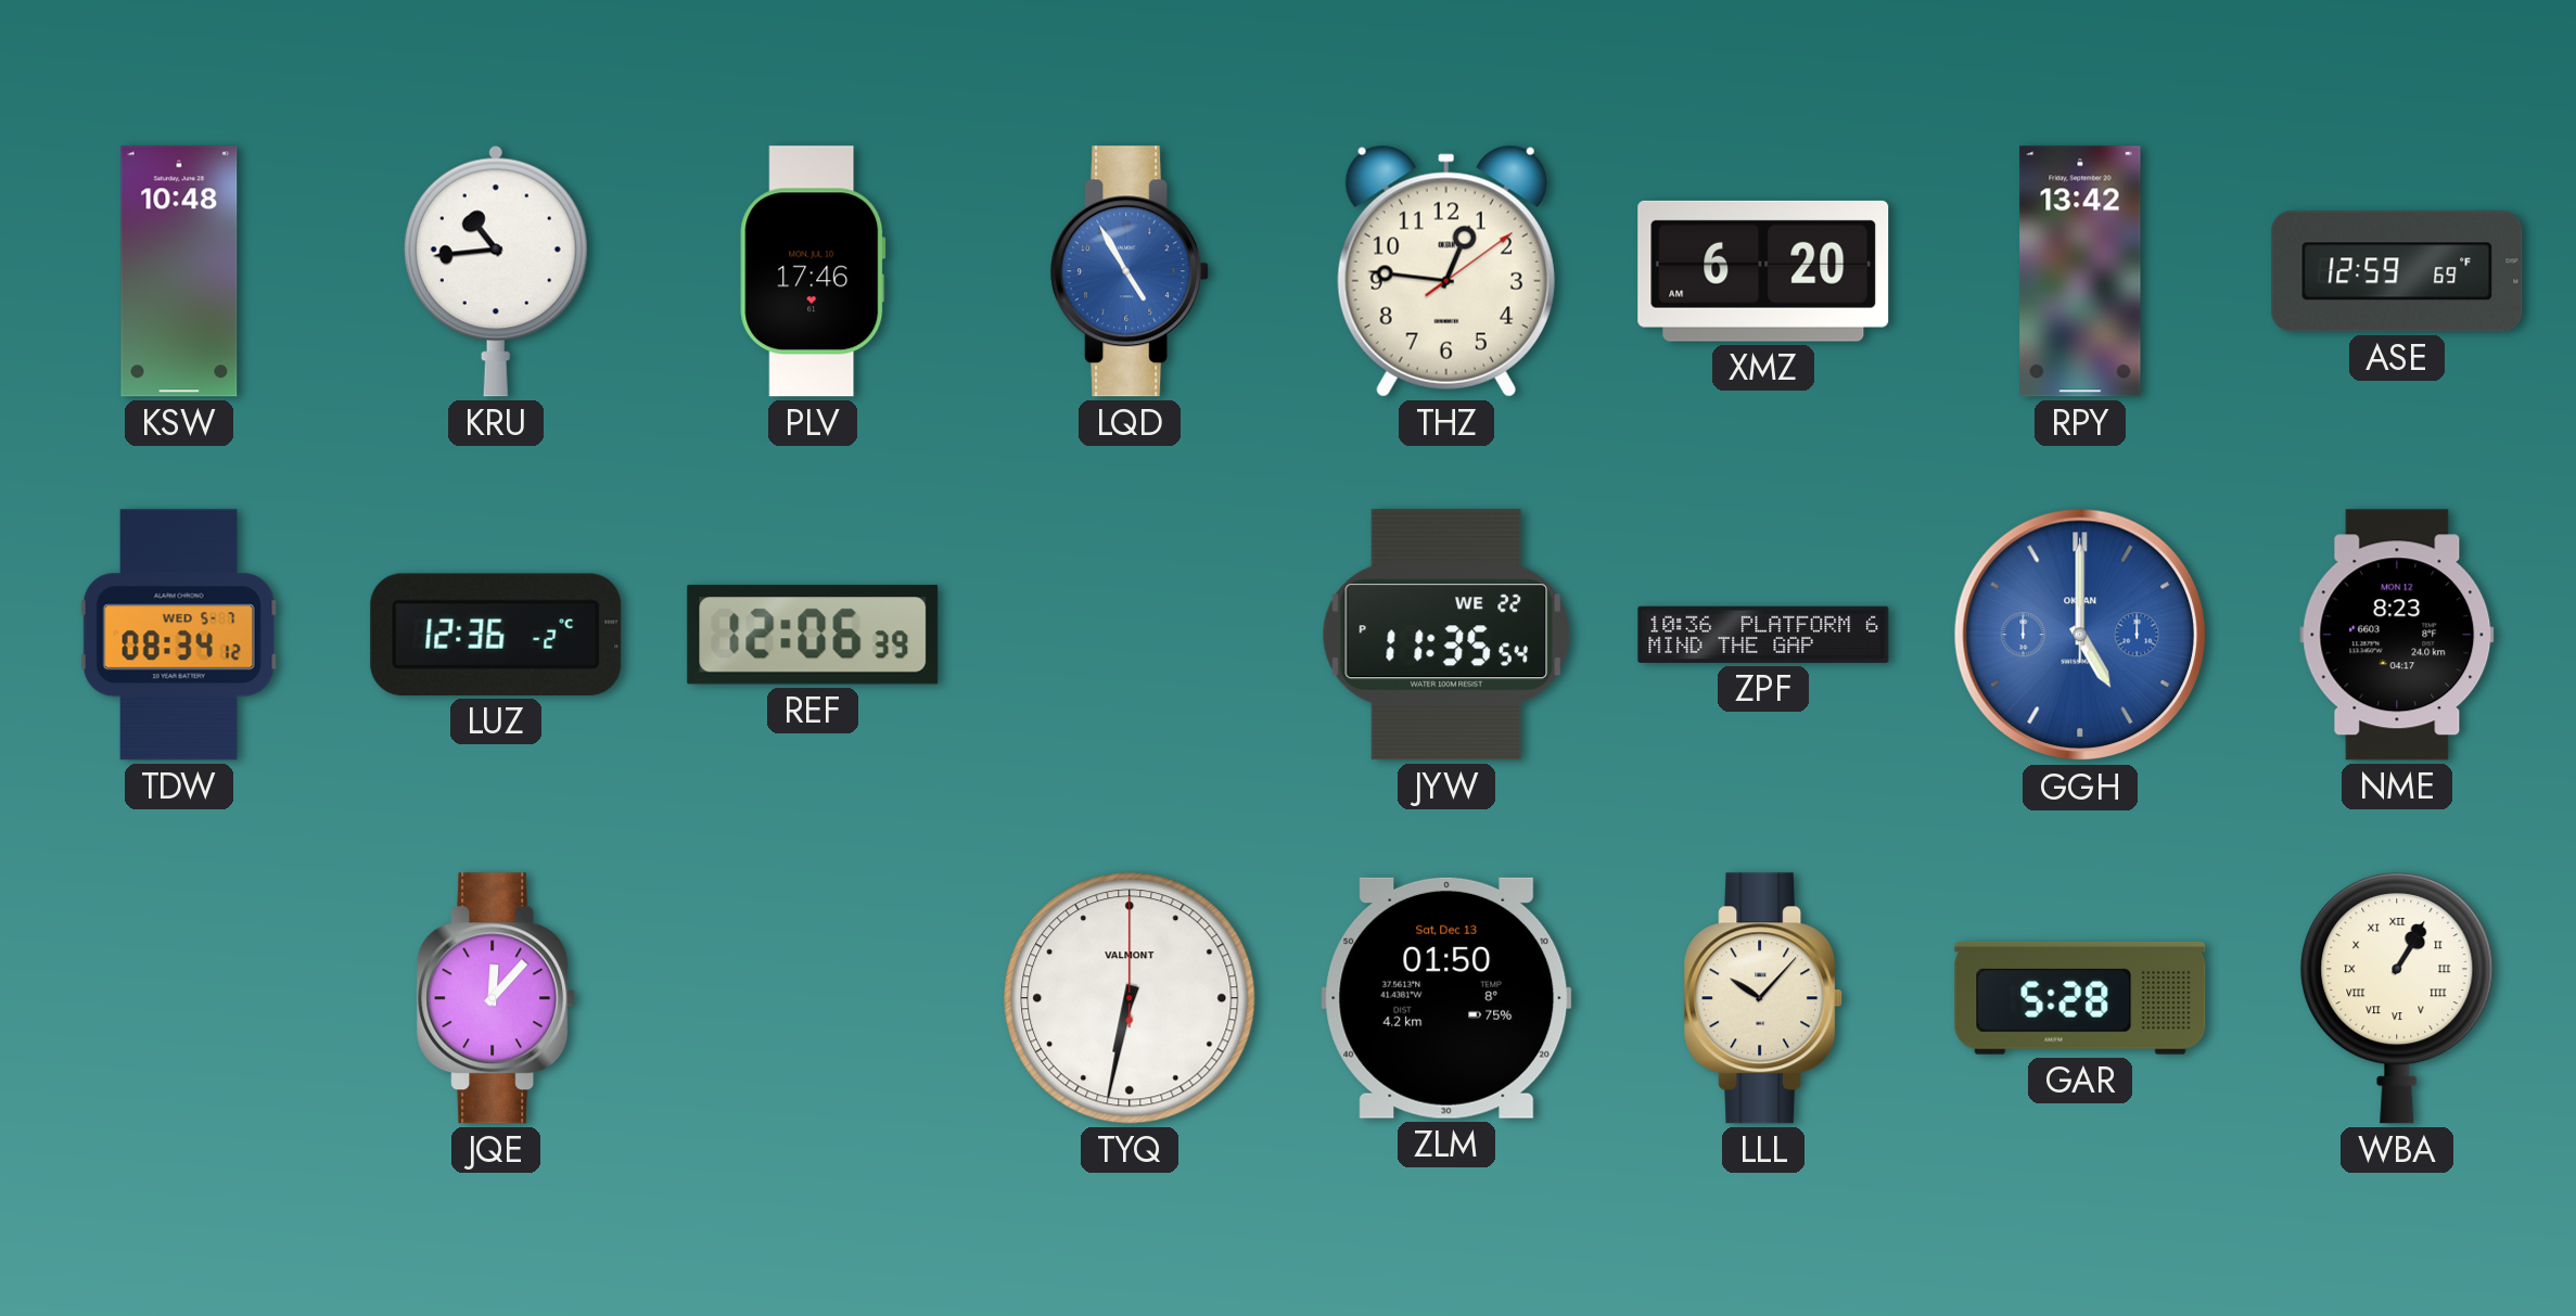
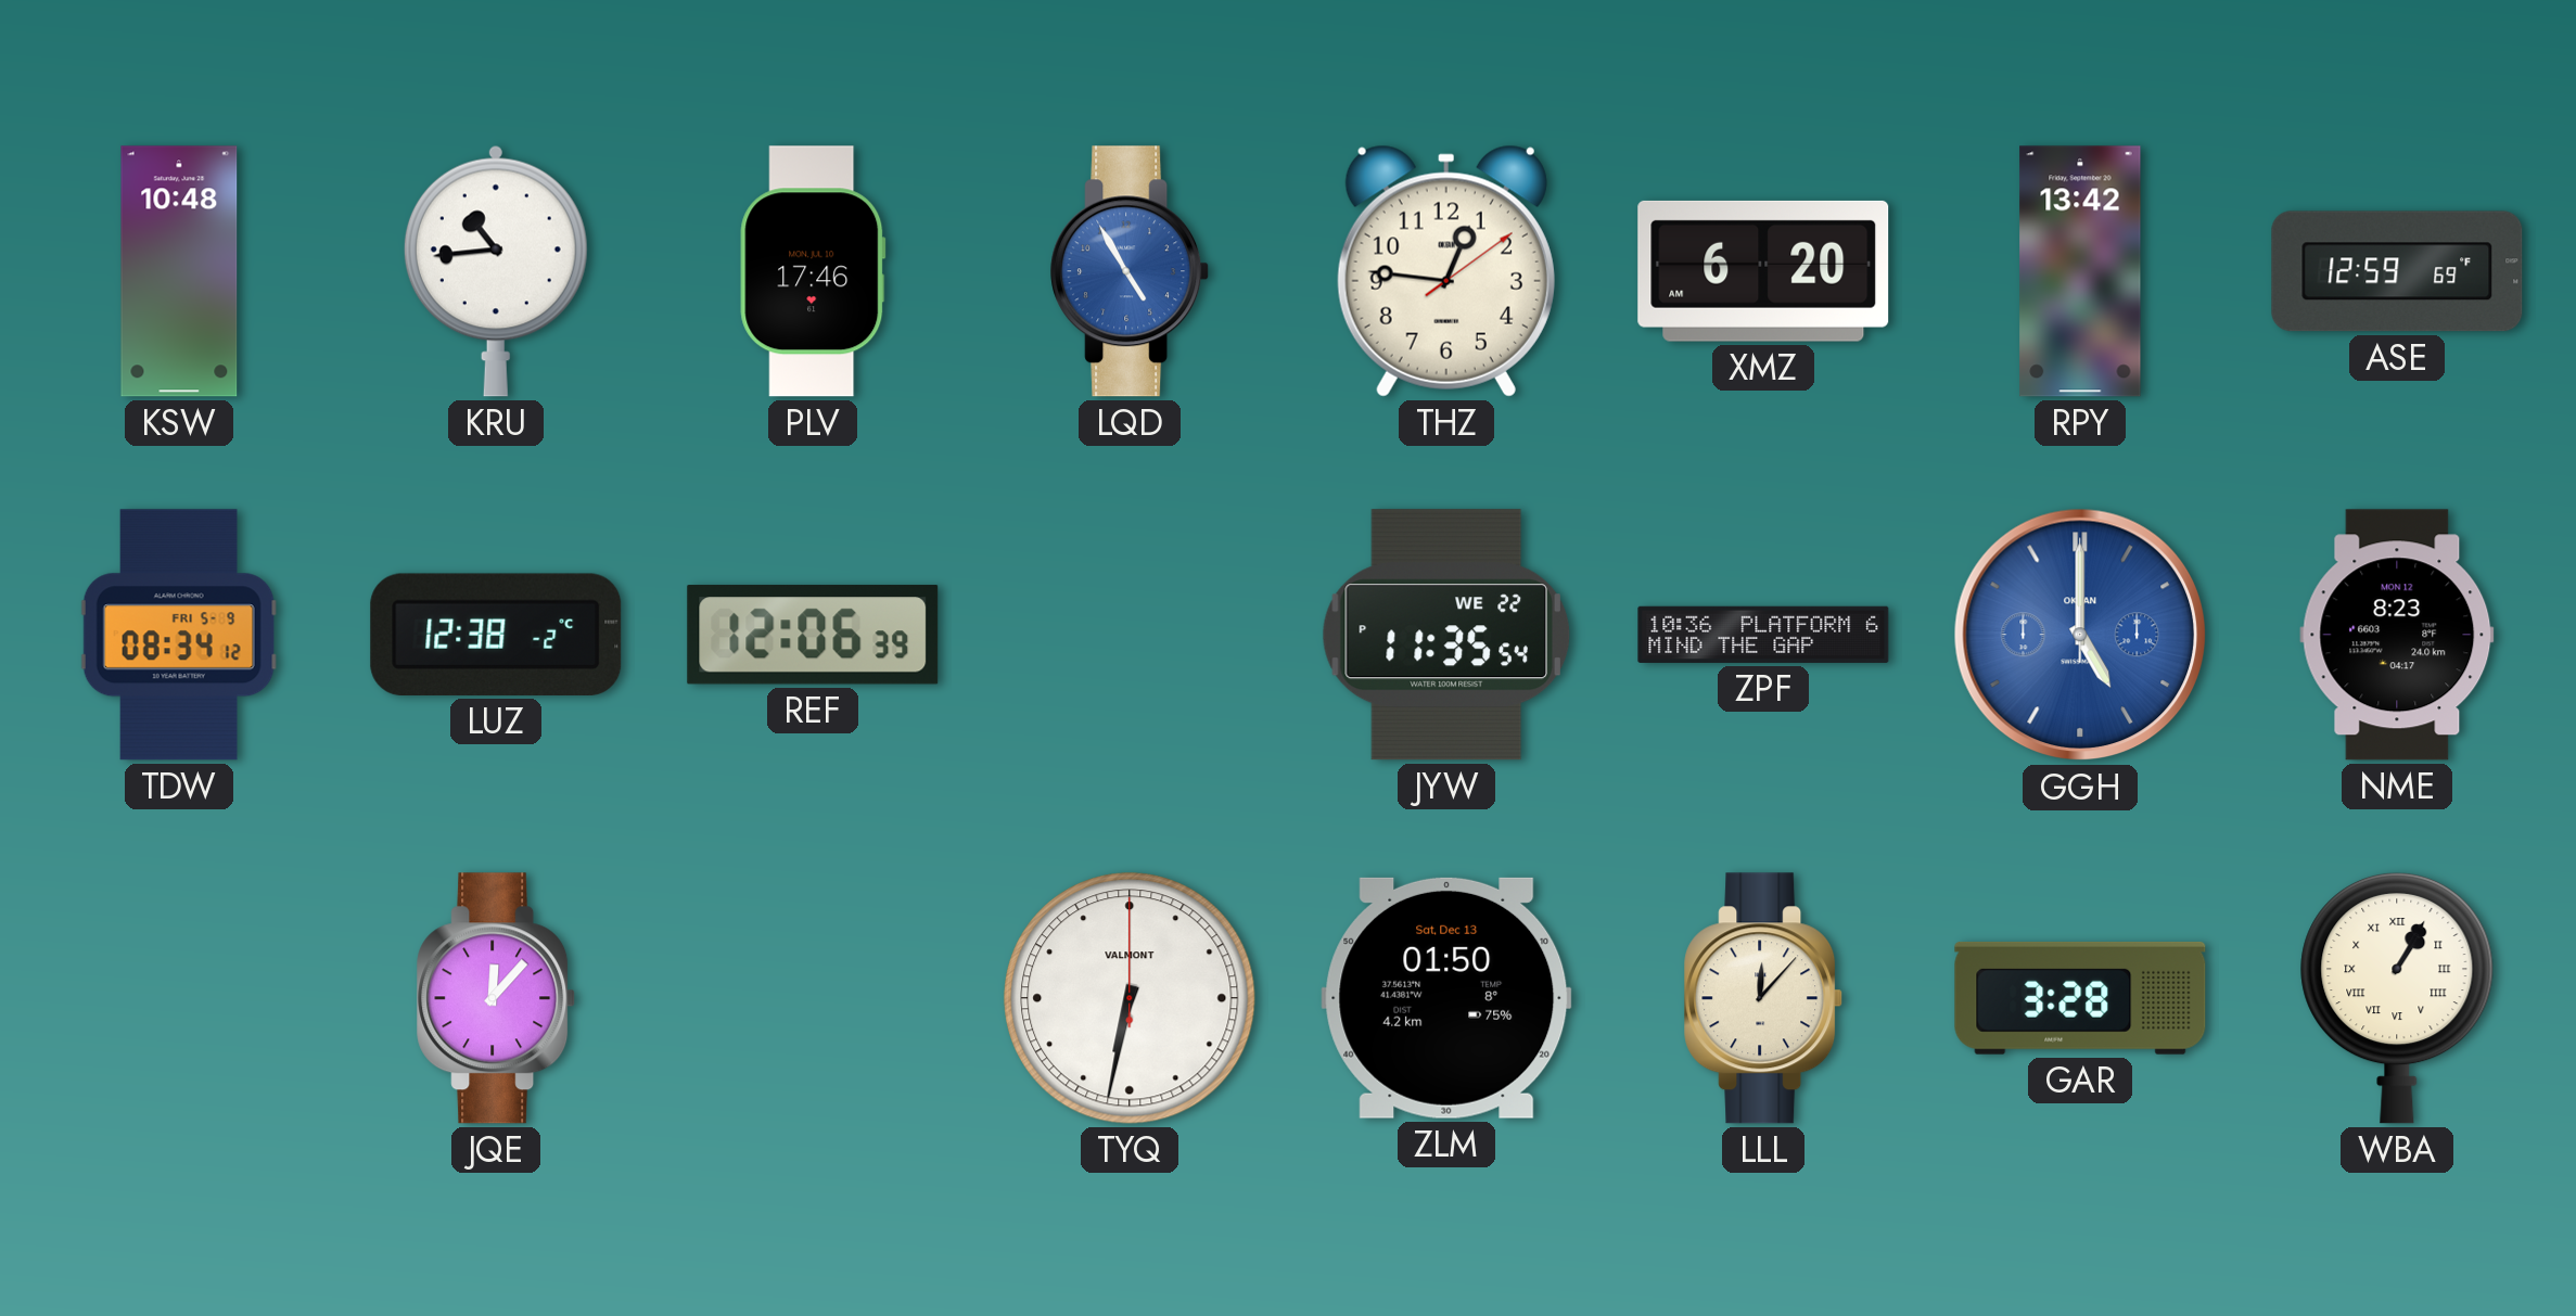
TDW date: WED 5-7 -> FRI 5-9 (179, 635)
LUZ: 12:36 -> 12:38 (496, 635)
LLL: 10:07 -> 12:07 (1764, 998)
GAR: 5:28 -> 3:28 (2080, 998)
